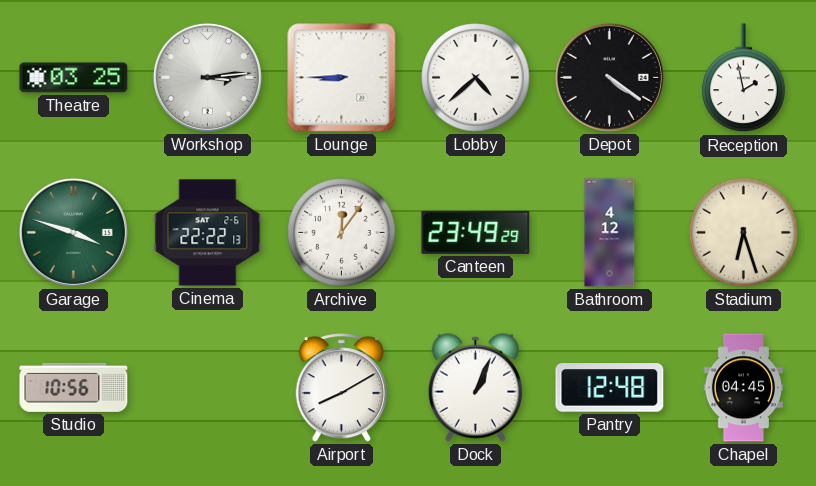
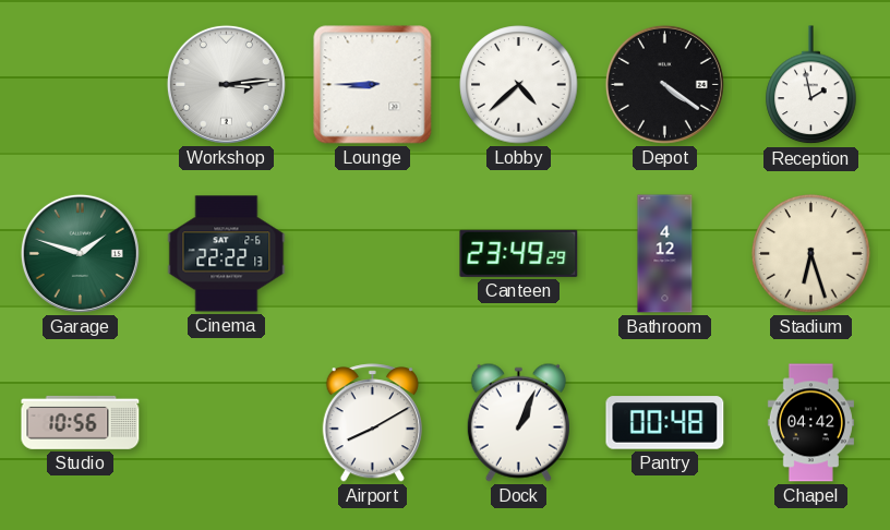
Theatre: 03:25 -> none (74, 78)
Garage: 3:48 -> 1:48 (80, 253)
Archive: 12:06 -> none (342, 233)
Pantry: 12:48 -> 00:48 (665, 423)
Chapel: 04:45 -> 04:42 (810, 423)
